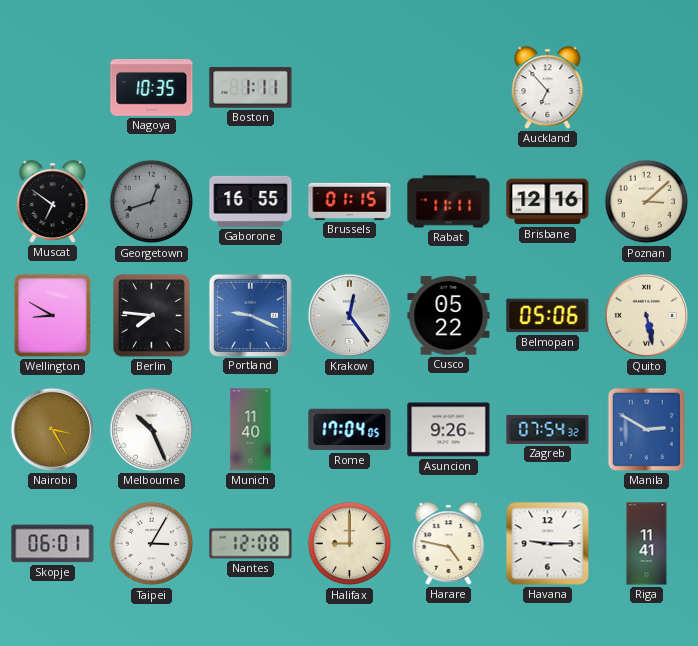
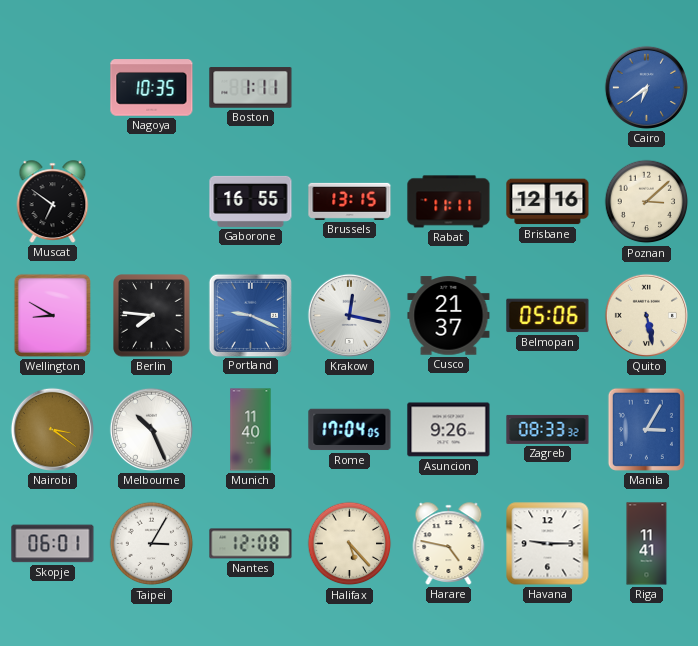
Auckland: 6:53 -> none (548, 88)
Cairo: none -> 6:39 (646, 87)
Georgetown: 12:42 -> none (152, 202)
Brussels: 01:15 -> 13:15 (350, 201)
Krakow: 12:24 -> 12:17 (349, 315)
Cusco: 05:22 -> 21:37 (449, 316)
Nairobi: 3:25 -> 3:21 (52, 429)
Zagreb: 07:54 -> 08:33 (548, 429)
Manila: 2:50 -> 3:05 (646, 429)
Halifax: 9:00 -> 5:23 (350, 544)
